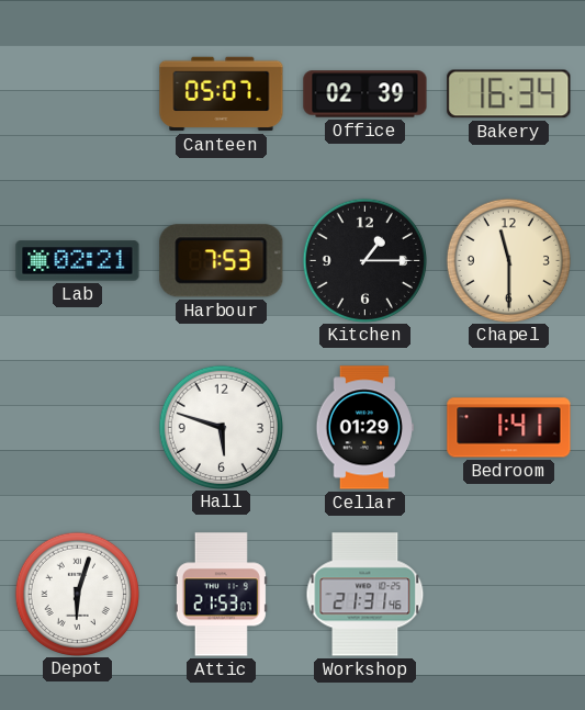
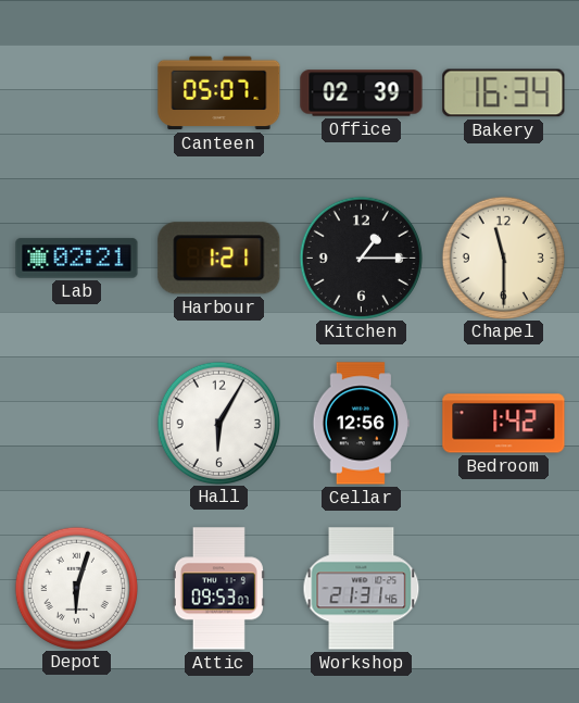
Harbour: 7:53 -> 1:21 (219, 259)
Hall: 5:48 -> 6:05 (218, 423)
Cellar: 01:29 -> 12:56 (361, 424)
Bedroom: 1:41 -> 1:42 (504, 424)
Attic: 21:53 -> 09:53 (218, 589)
